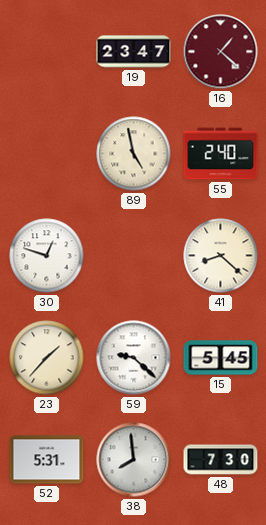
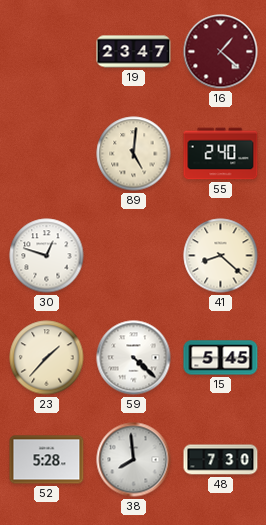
89: 4:58 -> 5:01 (134, 154)
59: 9:22 -> 4:22 (134, 358)
52: 5:31 -> 5:28 (47, 460)
